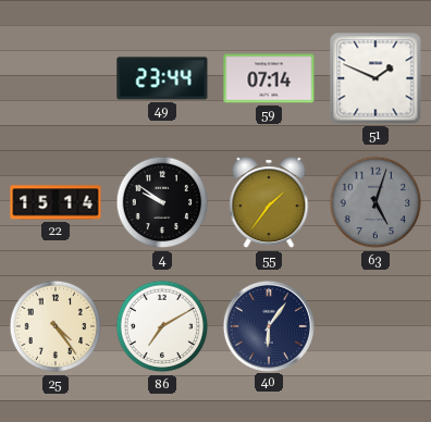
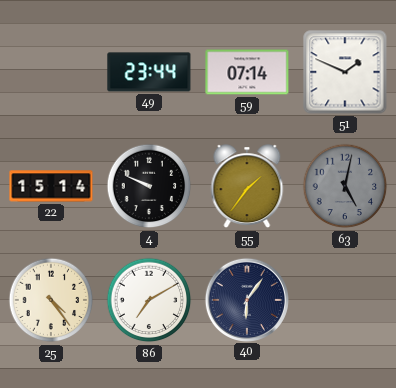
4: 9:51 -> 9:49 (149, 186)
63: 5:03 -> 5:02 (345, 186)
